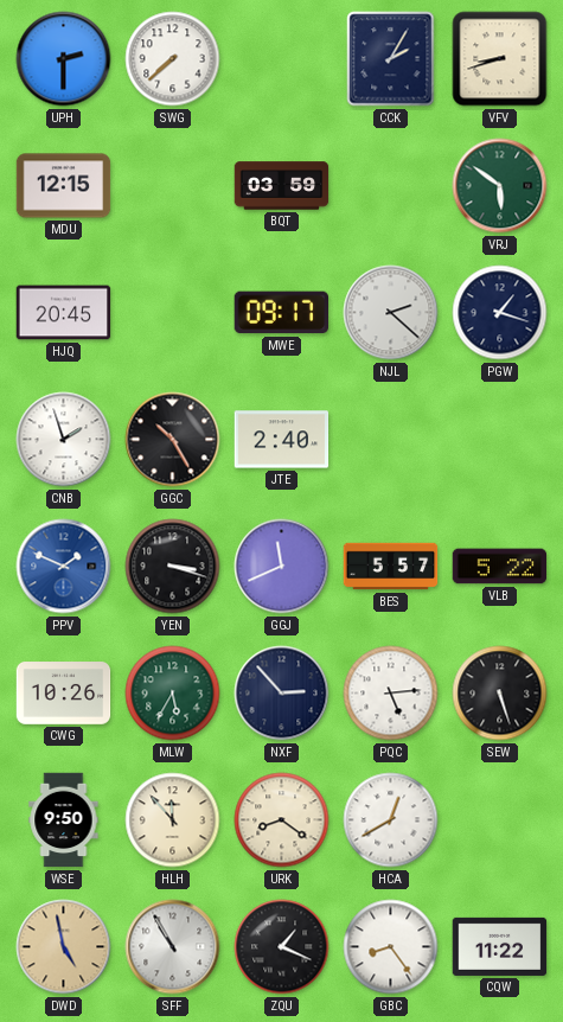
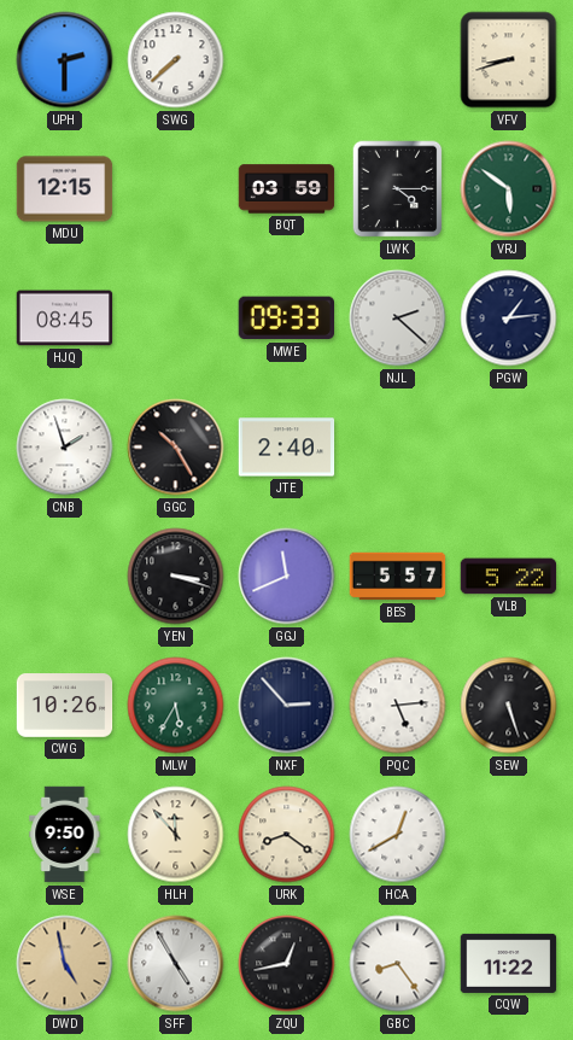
CCK: 2:05 -> none (391, 59)
LWK: none -> 4:15 (398, 189)
HJQ: 20:45 -> 08:45 (65, 319)
MWE: 09:17 -> 09:33 (286, 319)
PGW: 1:18 -> 1:14 (509, 319)
PPV: 1:49 -> none (64, 567)
SFF: 10:55 -> 4:55 (176, 964)
ZQU: 1:19 -> 12:43 (287, 964)
